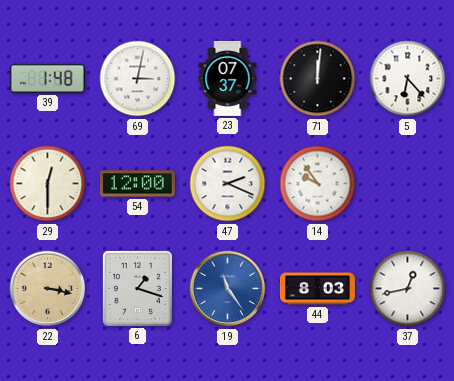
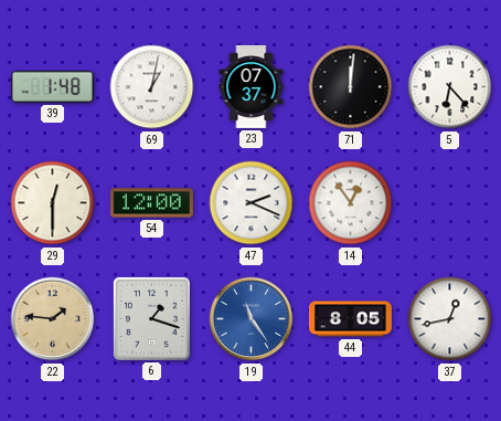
69: 3:02 -> 1:02 (152, 87)
14: 9:54 -> 12:54 (351, 203)
22: 3:17 -> 1:46 (53, 319)
44: 8:03 -> 8:05 (350, 319)
